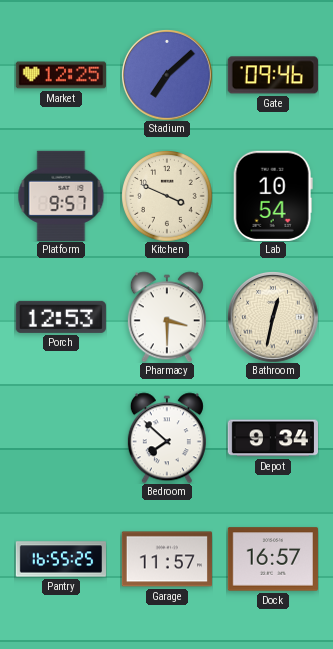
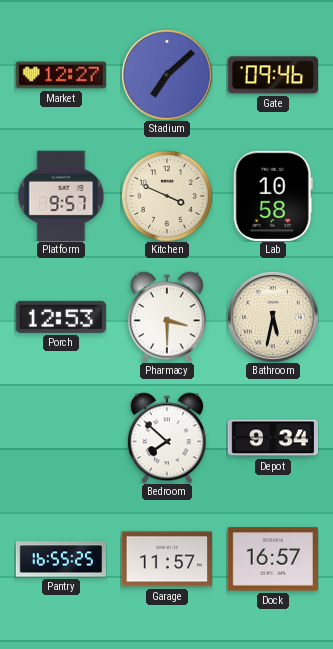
Market: 12:25 -> 12:27 (60, 75)
Lab: 10:54 -> 10:58 (273, 196)
Bathroom: 12:32 -> 5:32 (273, 317)
